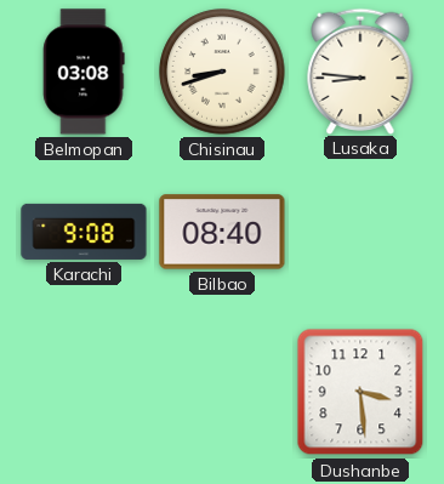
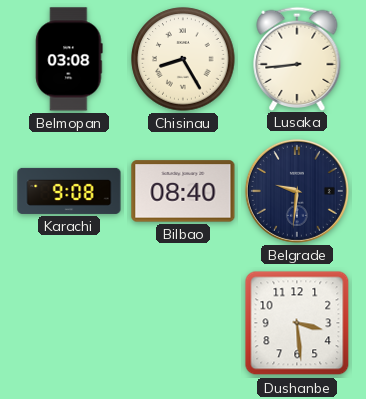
Chisinau: 8:42 -> 8:25 (183, 59)
Lusaka: 8:46 -> 8:44 (297, 58)
Belgrade: none -> 9:31 (297, 191)
